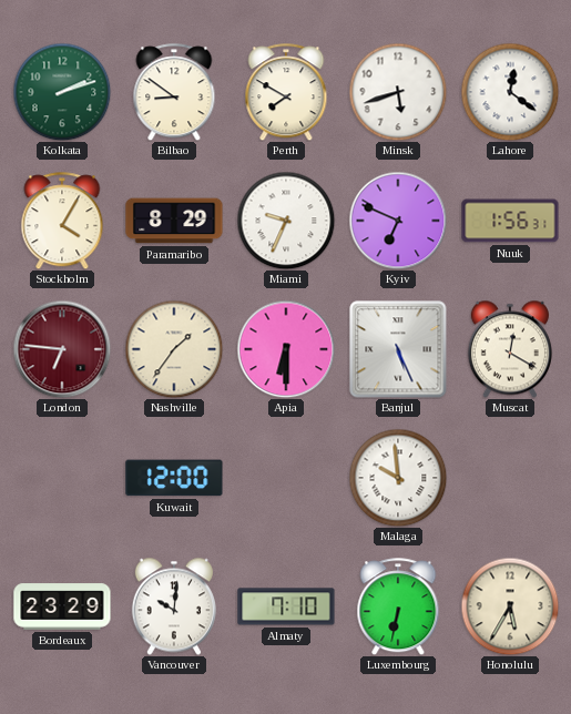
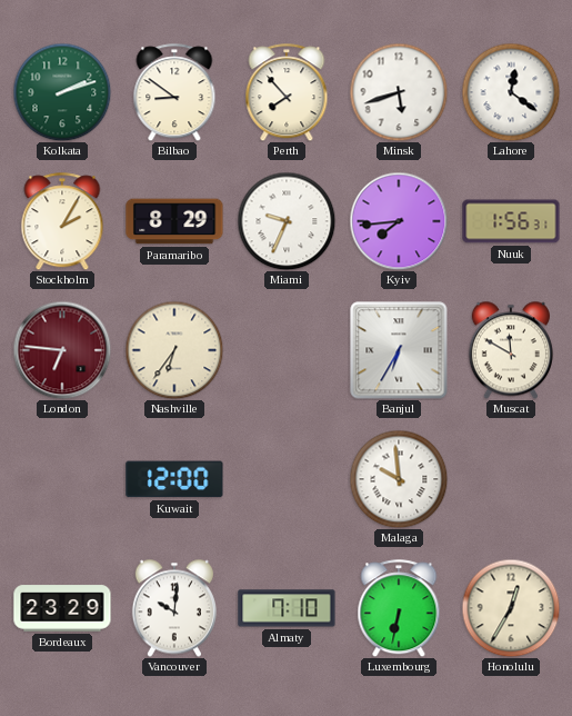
Perth: 7:50 -> 7:53 (287, 92)
Stockholm: 4:05 -> 2:05 (62, 221)
Kyiv: 6:49 -> 7:44 (399, 221)
Nashville: 1:36 -> 6:36 (174, 350)
Apia: 6:30 -> none (286, 349)
Banjul: 5:26 -> 6:35 (399, 350)
Muscat: 12:20 -> 11:50 (511, 350)
Honolulu: 5:35 -> 12:35 (511, 608)
